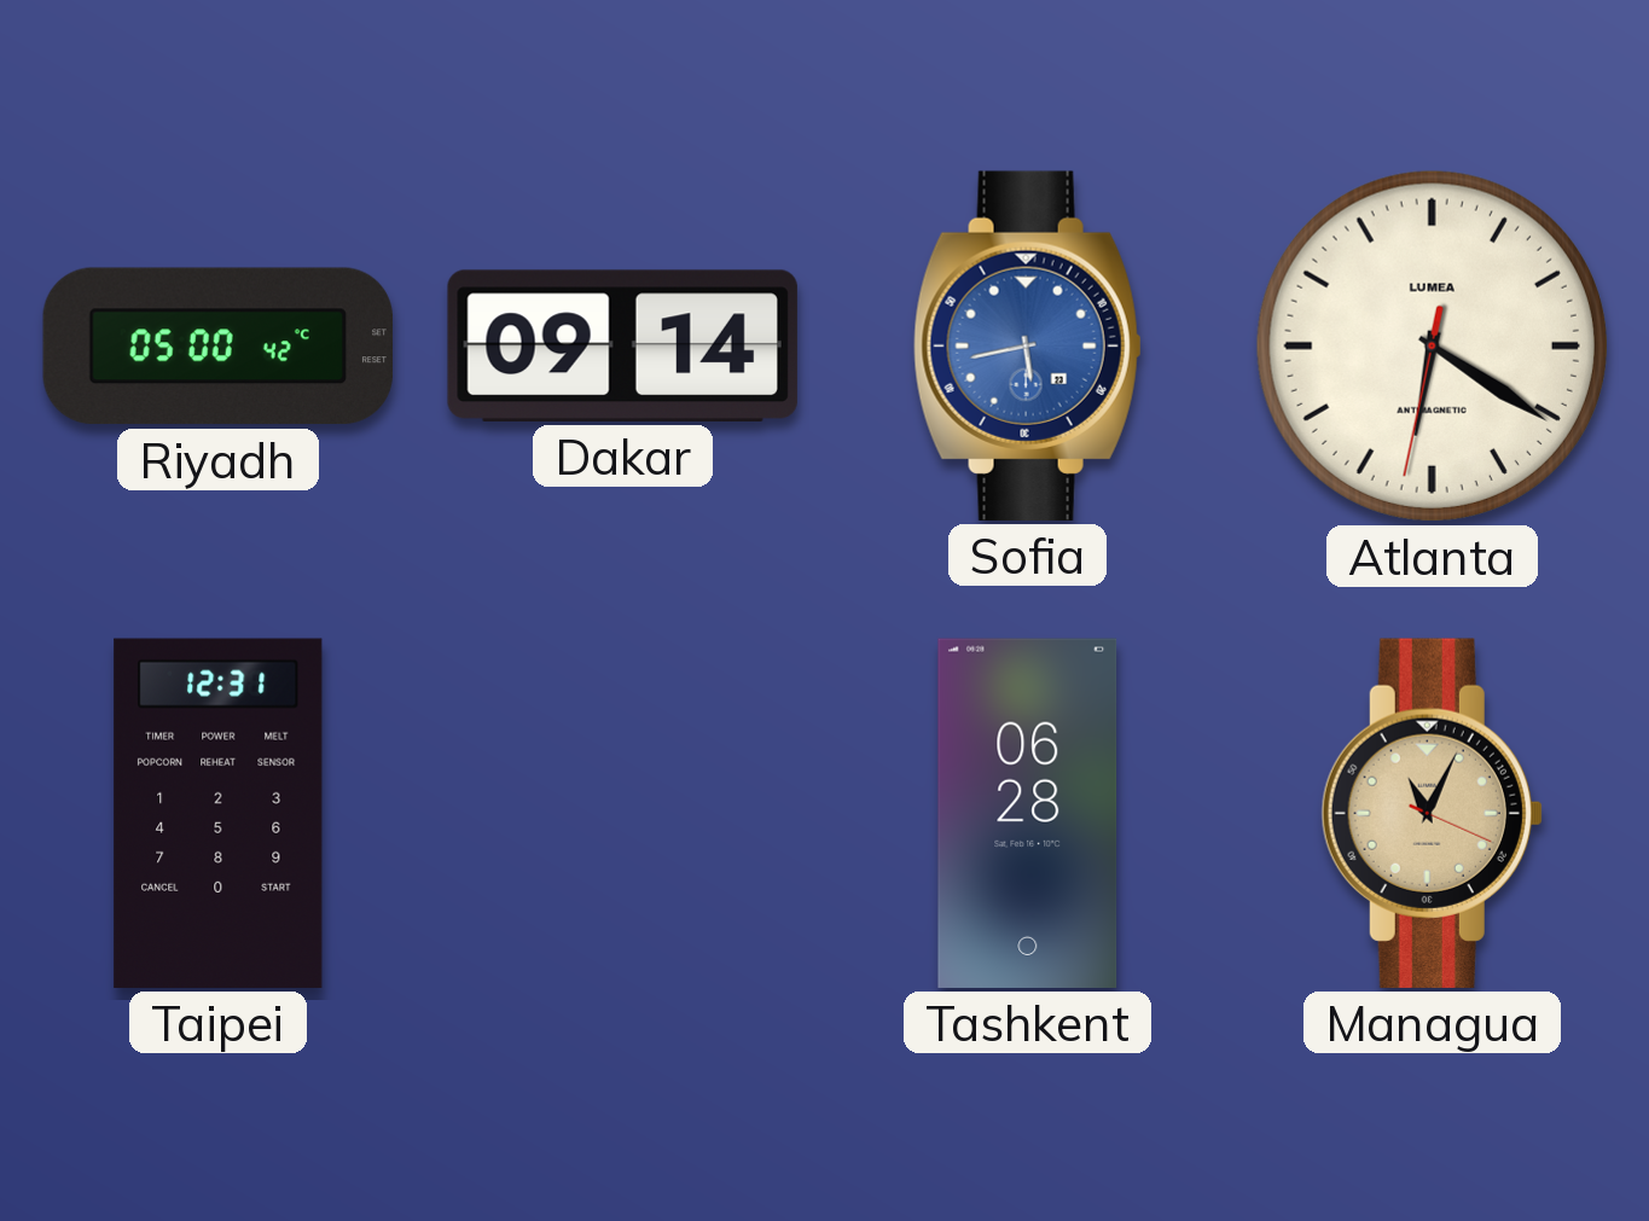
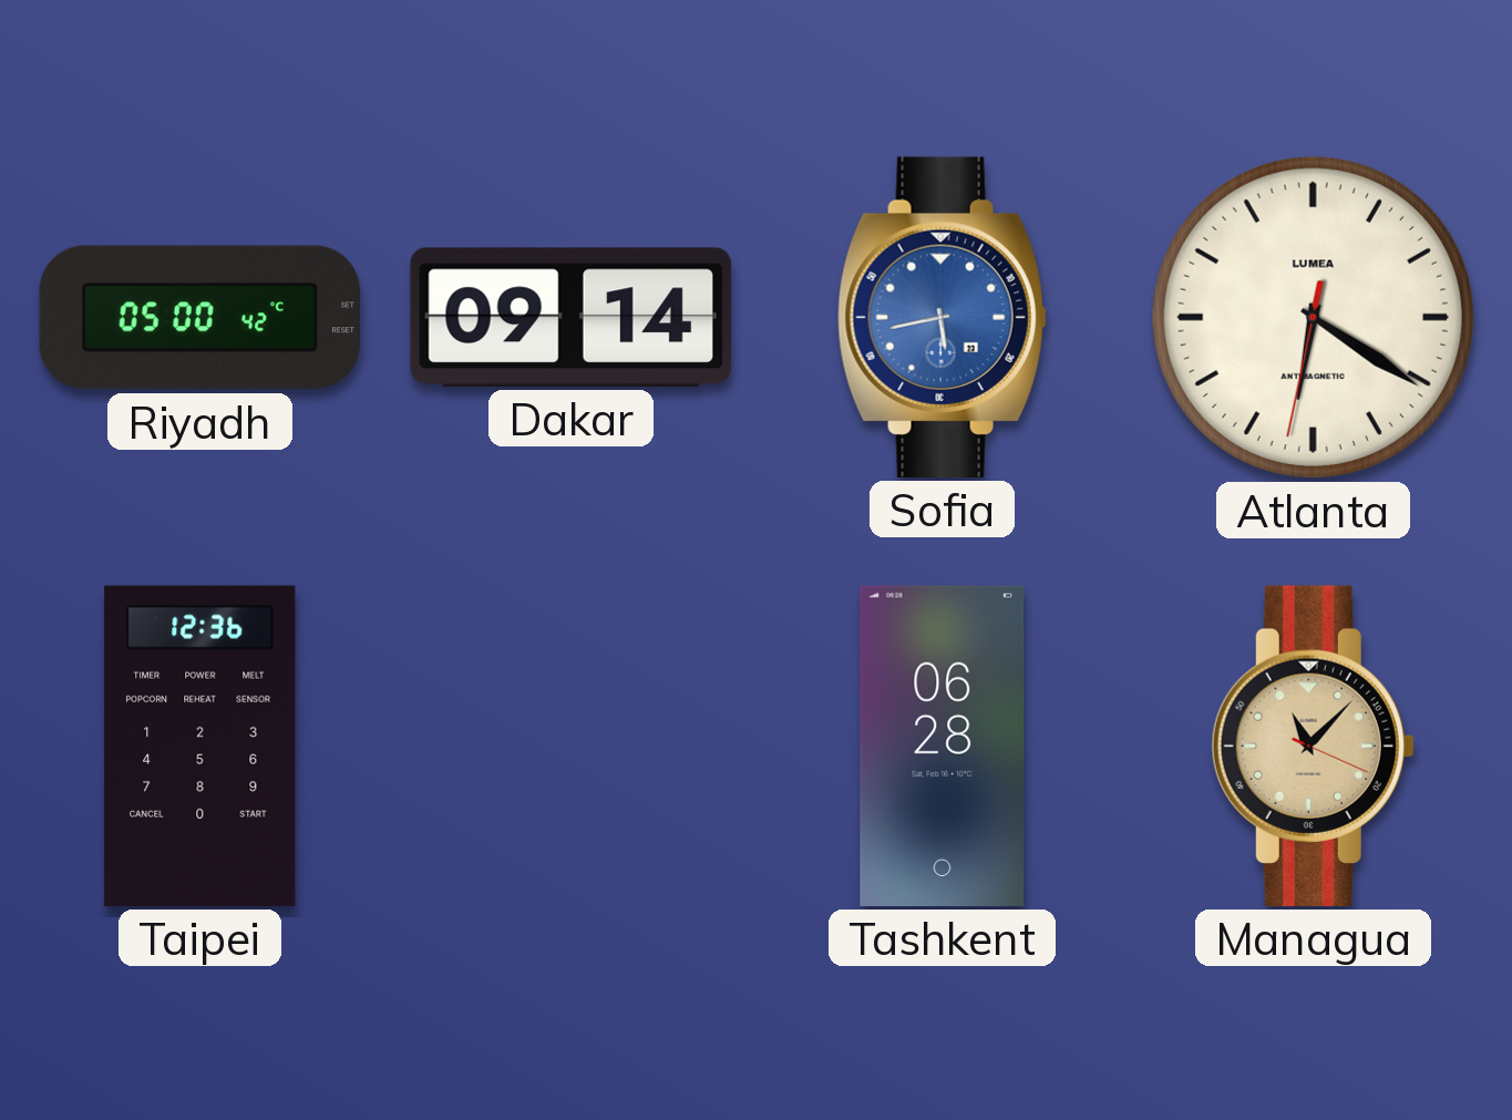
Taipei: 12:31 -> 12:36 (200, 746)
Managua: 11:04 -> 11:07 (1313, 746)
